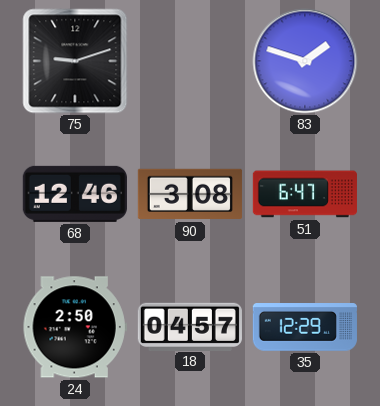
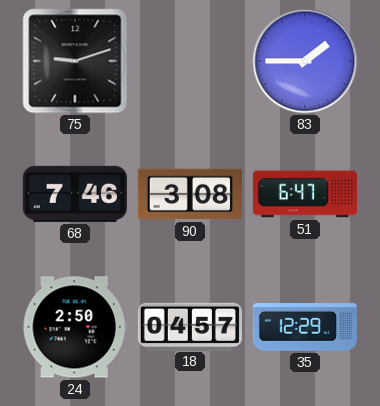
83: 1:48 -> 1:45 (305, 61)
68: 12:46 -> 7:46 (75, 194)
